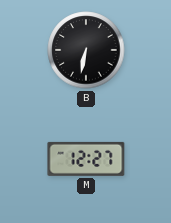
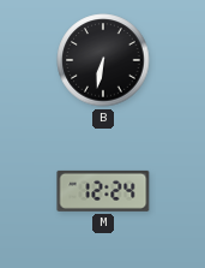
M: 12:27 -> 12:24 (103, 191)
